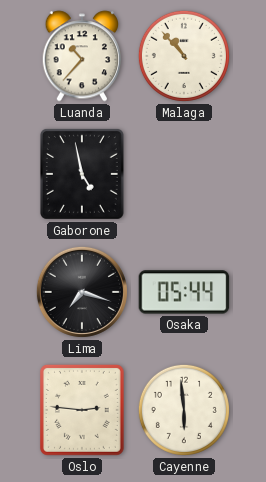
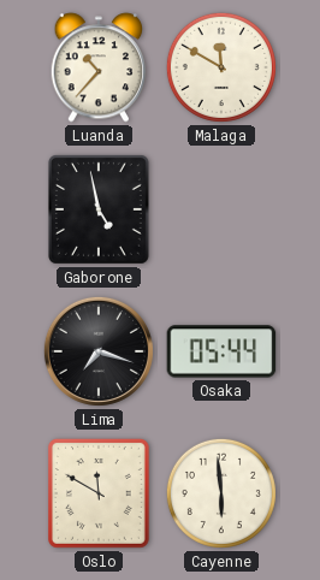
Malaga: 10:53 -> 11:50 (221, 67)
Oslo: 2:46 -> 11:50 (99, 493)
